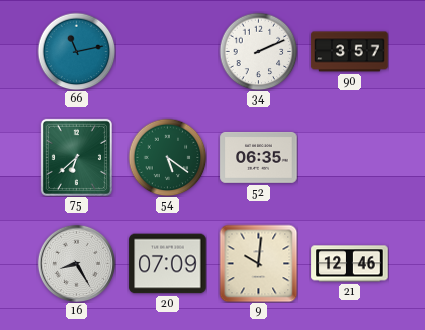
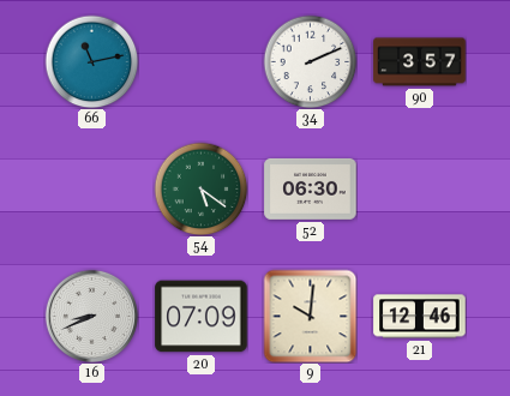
75: 6:38 -> none (76, 157)
52: 06:35 -> 06:30 (311, 190)
16: 8:25 -> 8:41 (91, 316)
